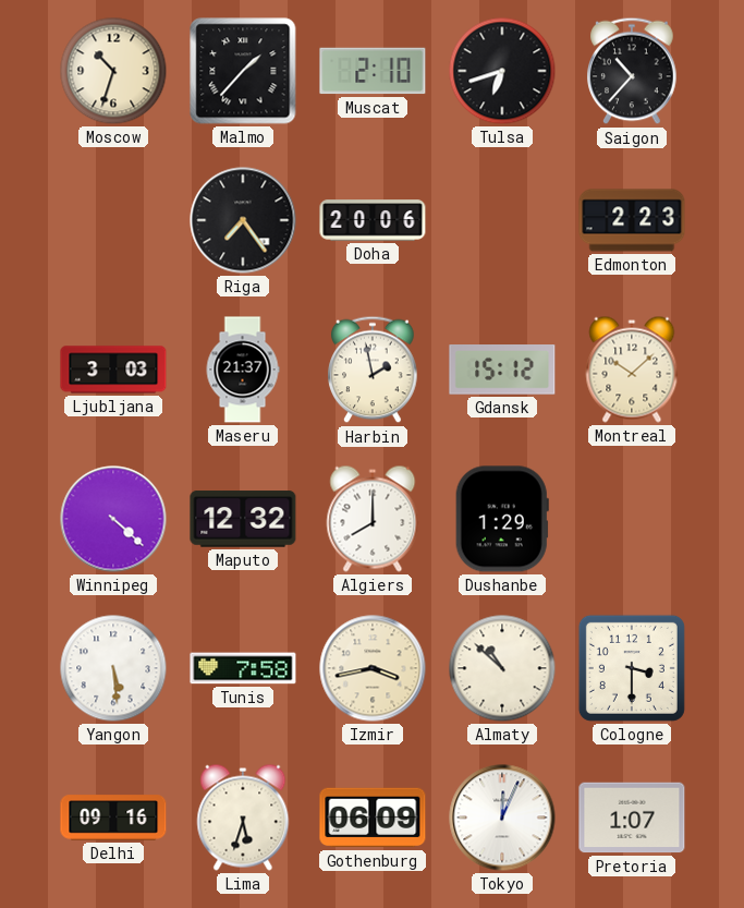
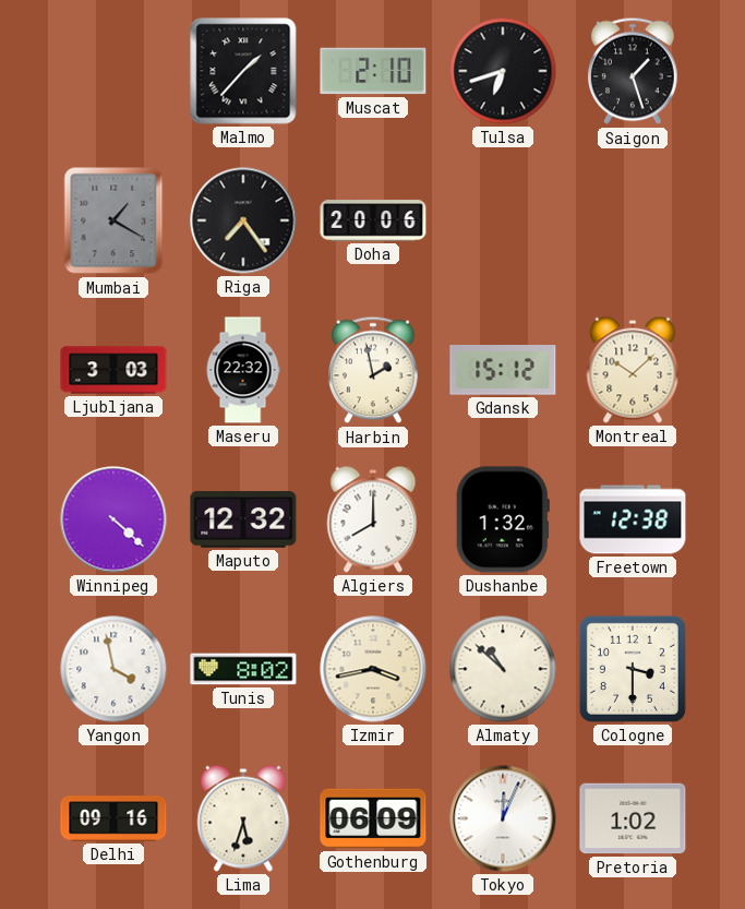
Moscow: 10:33 -> none (113, 71)
Saigon: 10:37 -> 1:27 (633, 71)
Mumbai: none -> 1:20 (113, 220)
Edmonton: 2:23 -> none (632, 220)
Maseru: 21:37 -> 22:32 (243, 370)
Dushanbe: 1:29 -> 1:32 (503, 519)
Freetown: none -> 12:38 (633, 519)
Yangon: 5:29 -> 3:58 (113, 669)
Tunis: 7:58 -> 8:02 (243, 669)
Pretoria: 1:07 -> 1:02 (633, 818)
